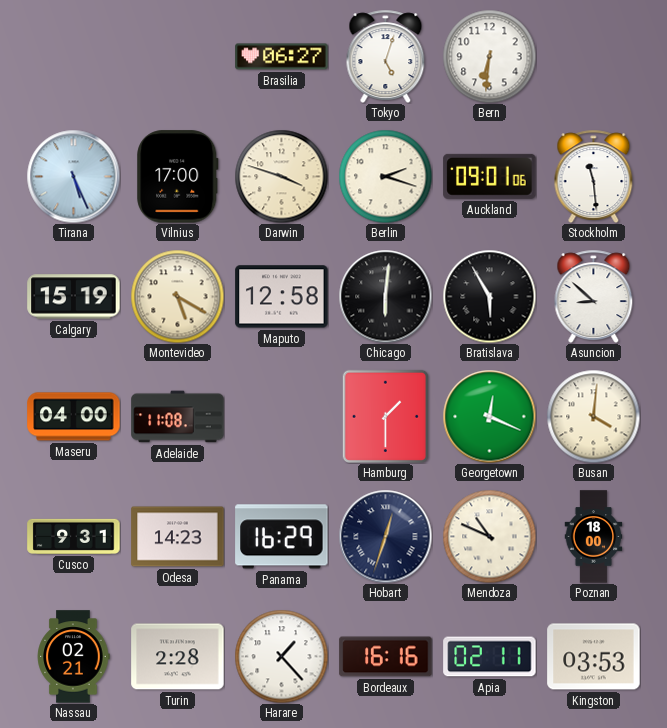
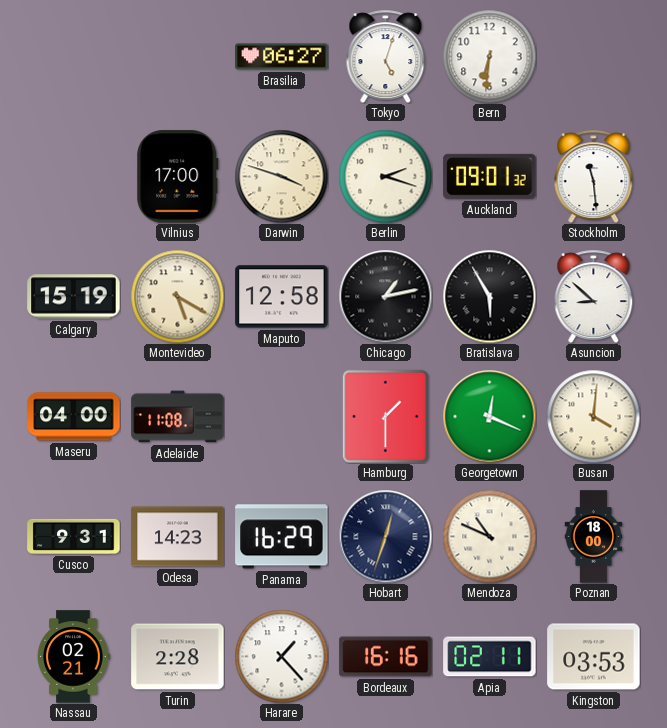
Tirana: 5:26 -> none (73, 176)
Auckland: 09:01:06 -> 09:01:32 (490, 176)
Chicago: 6:01 -> 1:13 (385, 296)
